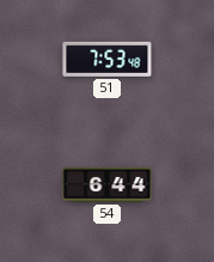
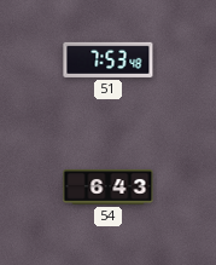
54: 6:44 -> 6:43 (109, 188)
